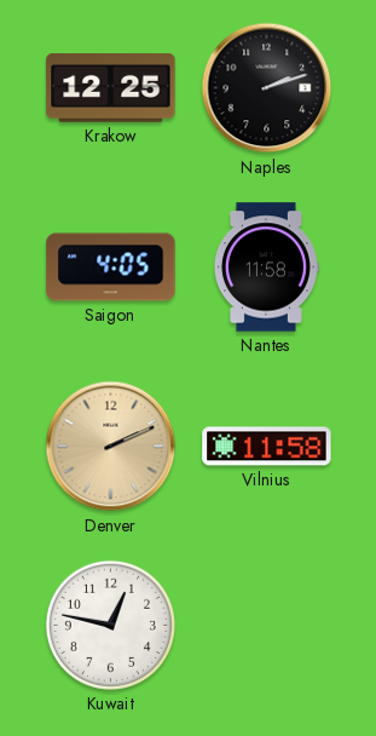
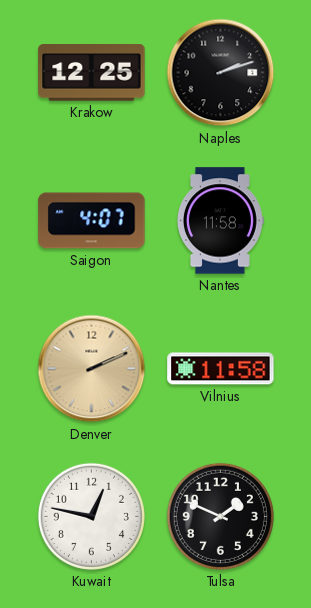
Saigon: 4:05 -> 4:07 (92, 221)
Tulsa: none -> 1:49 (220, 516)
